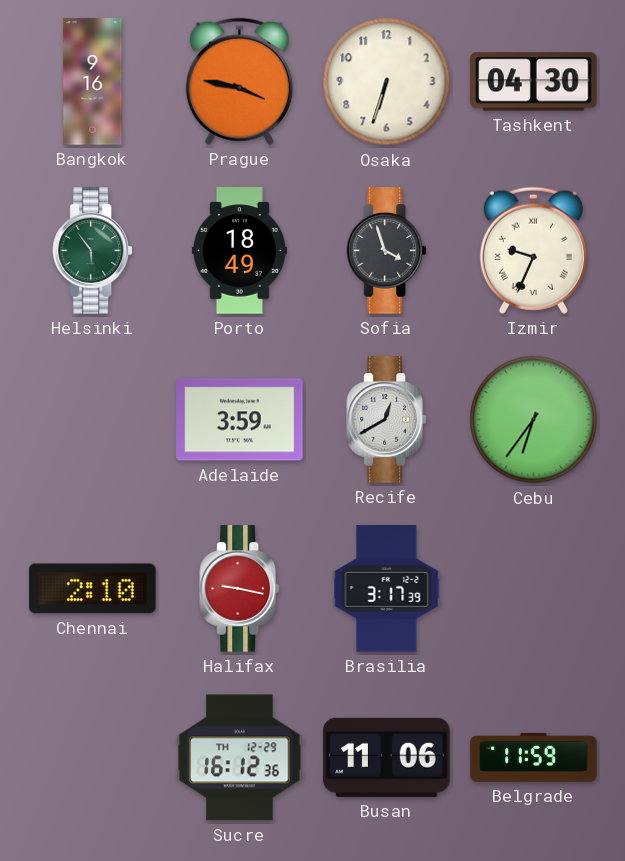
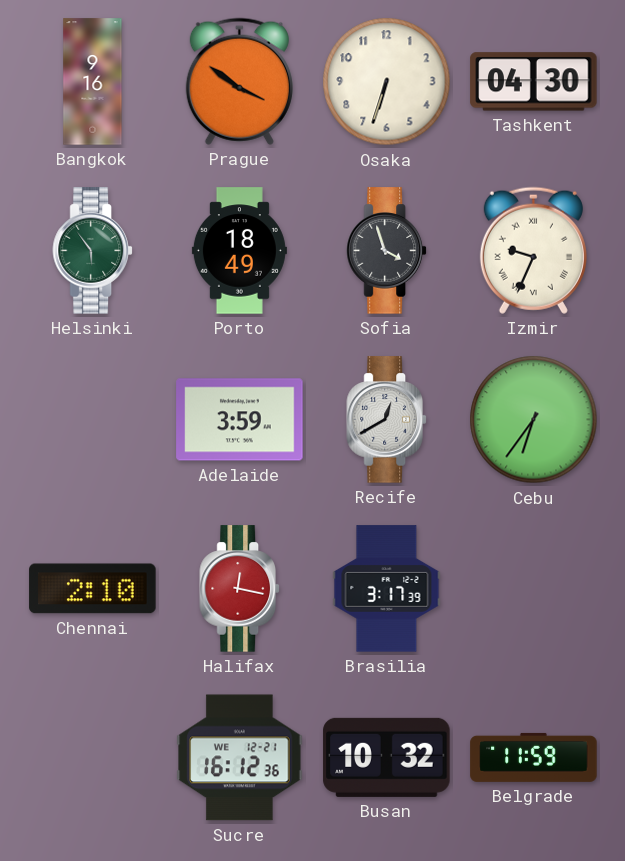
Prague: 3:47 -> 3:51 (239, 81)
Halifax: 9:17 -> 12:17 (239, 589)
Sucre date: TH 12-29 -> WE 12-21 (240, 758)
Busan: 11:06 -> 10:32 (387, 757)
